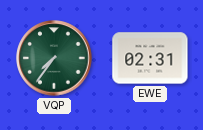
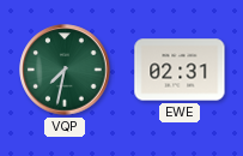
VQP: 7:36 -> 7:32 (65, 70)
